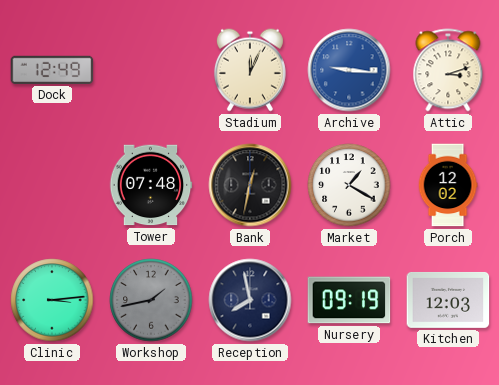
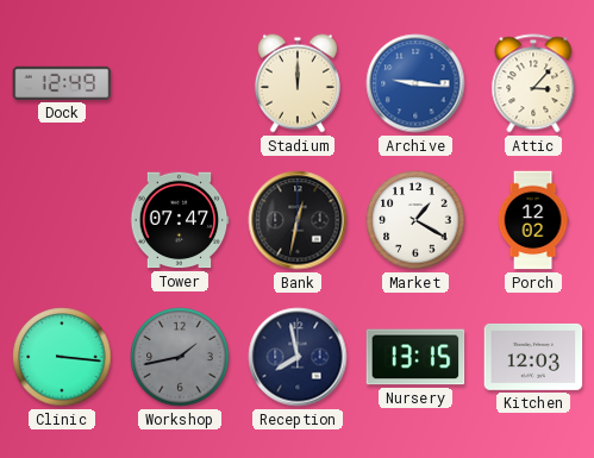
Stadium: 12:04 -> 12:00 (298, 83)
Attic: 3:12 -> 3:07 (533, 83)
Tower: 07:48 -> 07:47 (180, 220)
Clinic: 3:14 -> 3:16 (62, 357)
Nursery: 09:19 -> 13:15 (415, 357)
